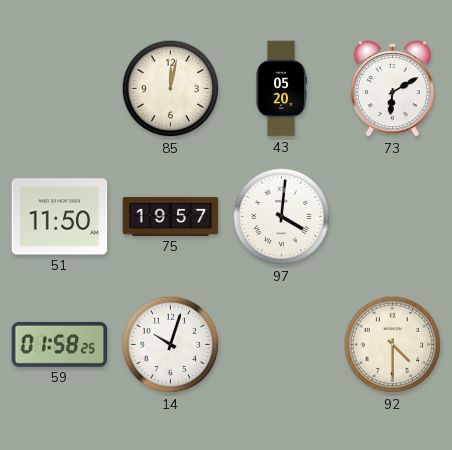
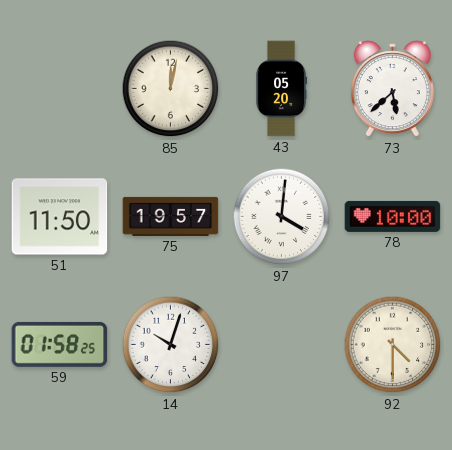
73: 6:10 -> 5:38 (392, 89)
78: none -> 10:00 (393, 216)
